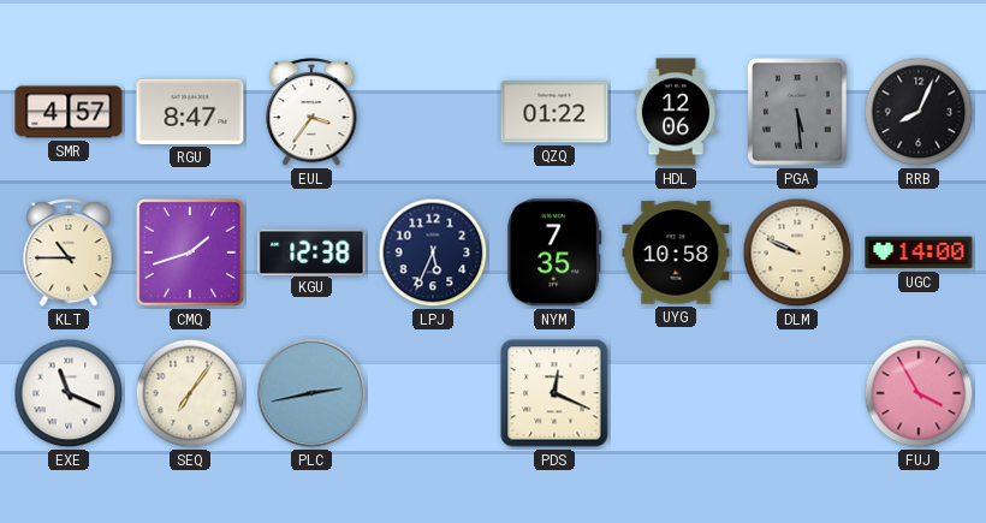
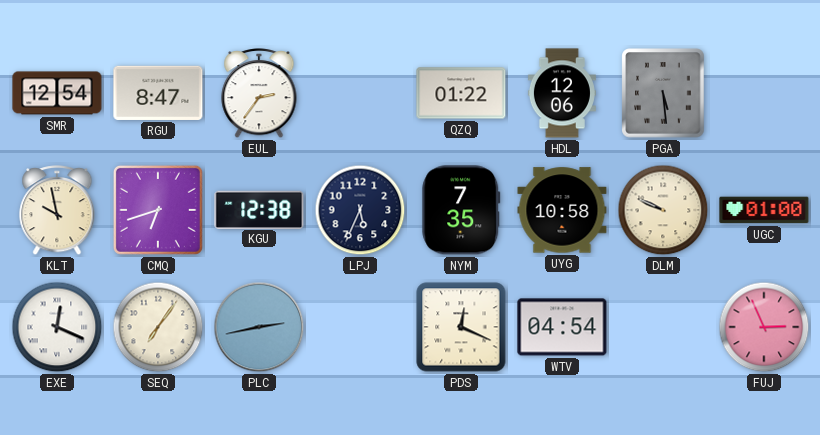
SMR: 4:57 -> 12:54 (57, 93)
EUL: 3:36 -> 2:36 (259, 94)
RRB: 8:04 -> none (919, 112)
KLT: 10:45 -> 9:58 (57, 211)
CMQ: 1:42 -> 6:42 (158, 210)
UGC: 14:00 -> 01:00 (764, 210)
EXE: 11:19 -> 12:19 (57, 327)
WTV: none -> 04:54 (562, 327)
FUJ: 3:55 -> 2:56 (764, 327)
